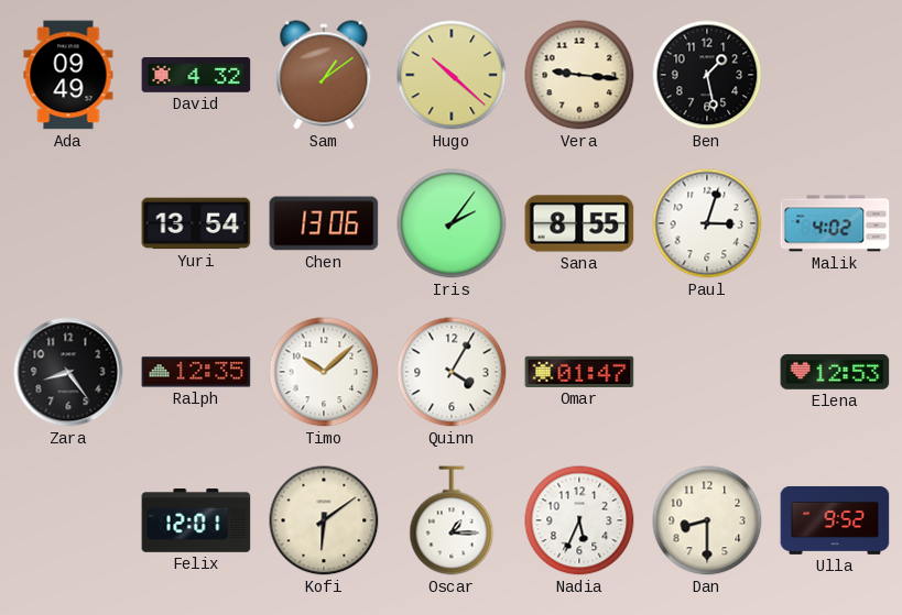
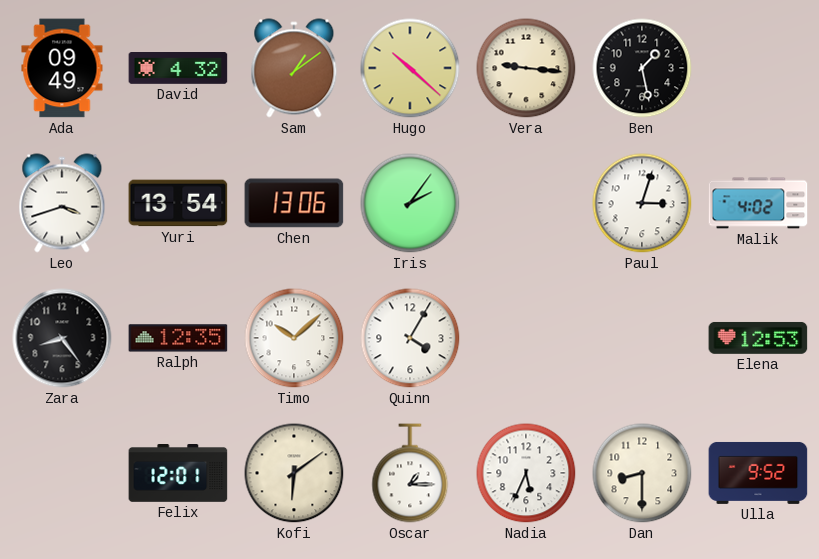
Leo: none -> 3:42 (62, 203)
Sana: 8:55 -> none (579, 223)
Omar: 01:47 -> none (579, 372)
